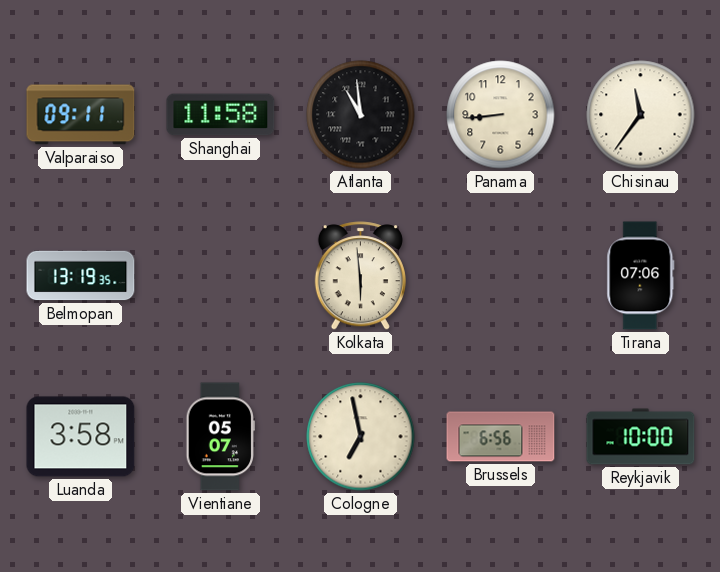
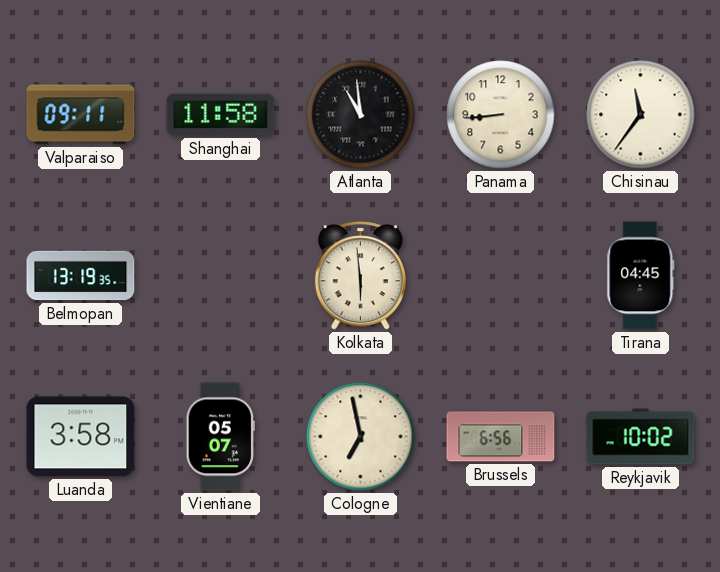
Tirana: 07:06 -> 04:45 (641, 276)
Reykjavik: 10:00 -> 10:02 (641, 437)
